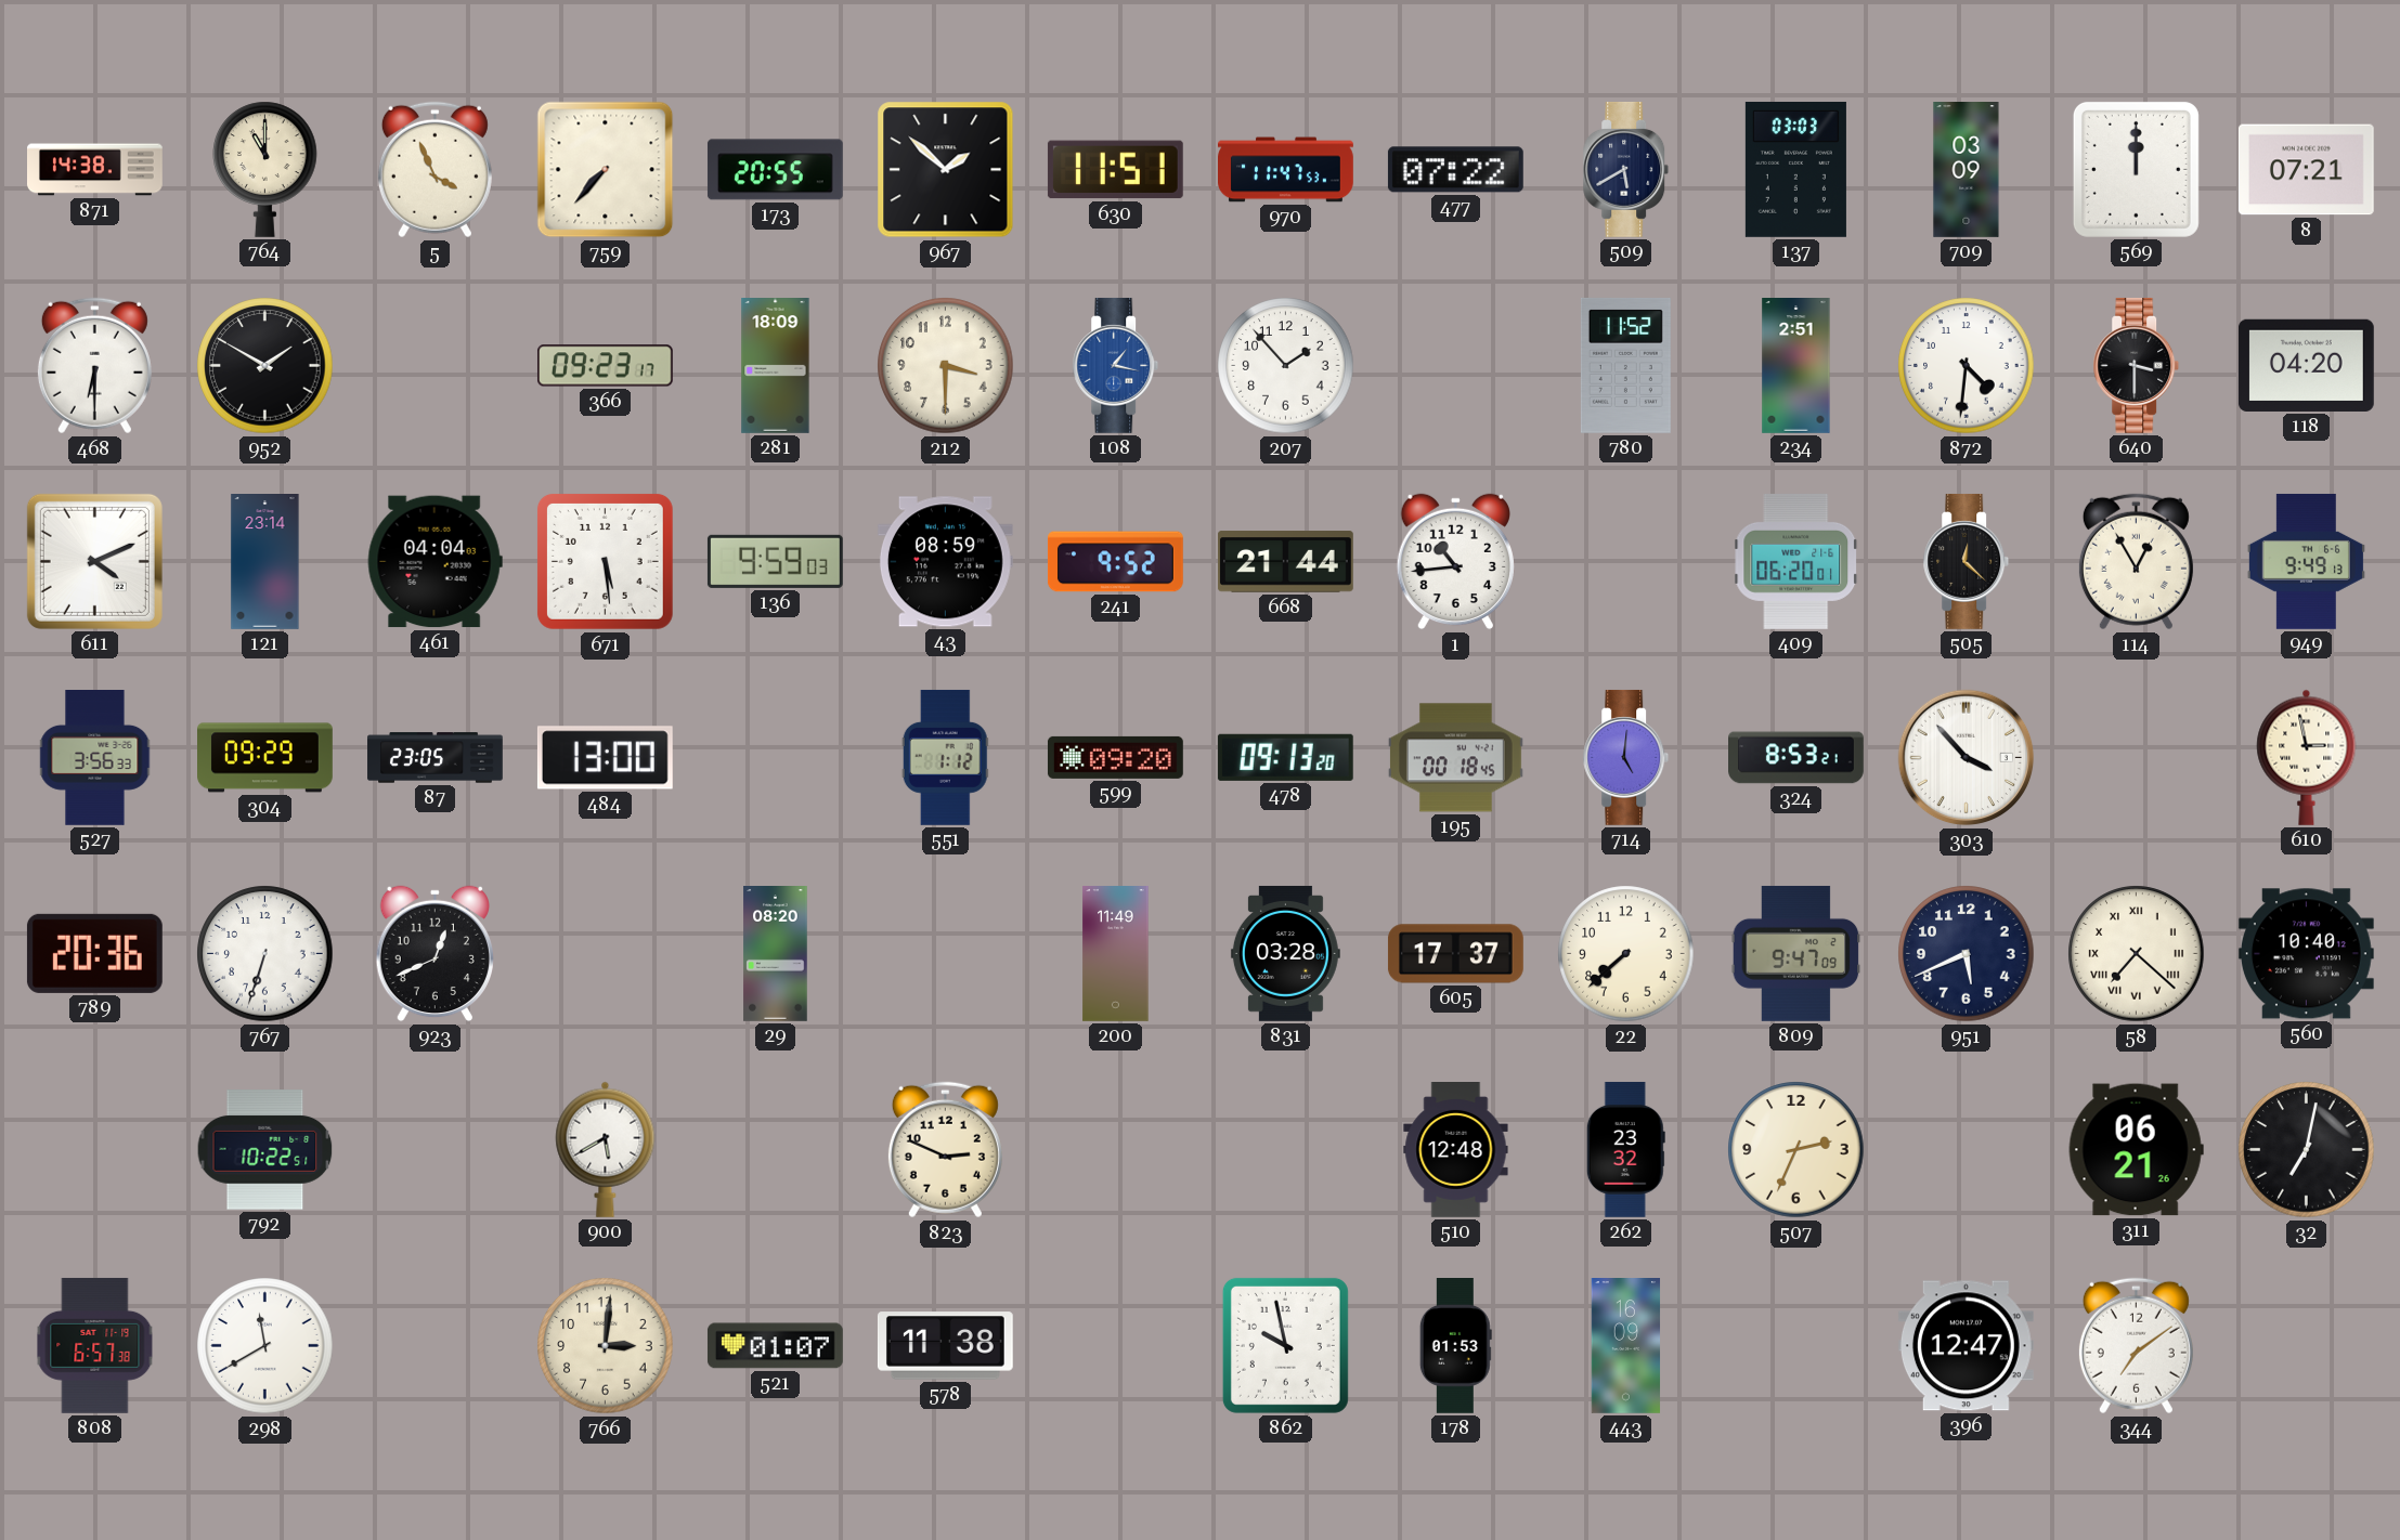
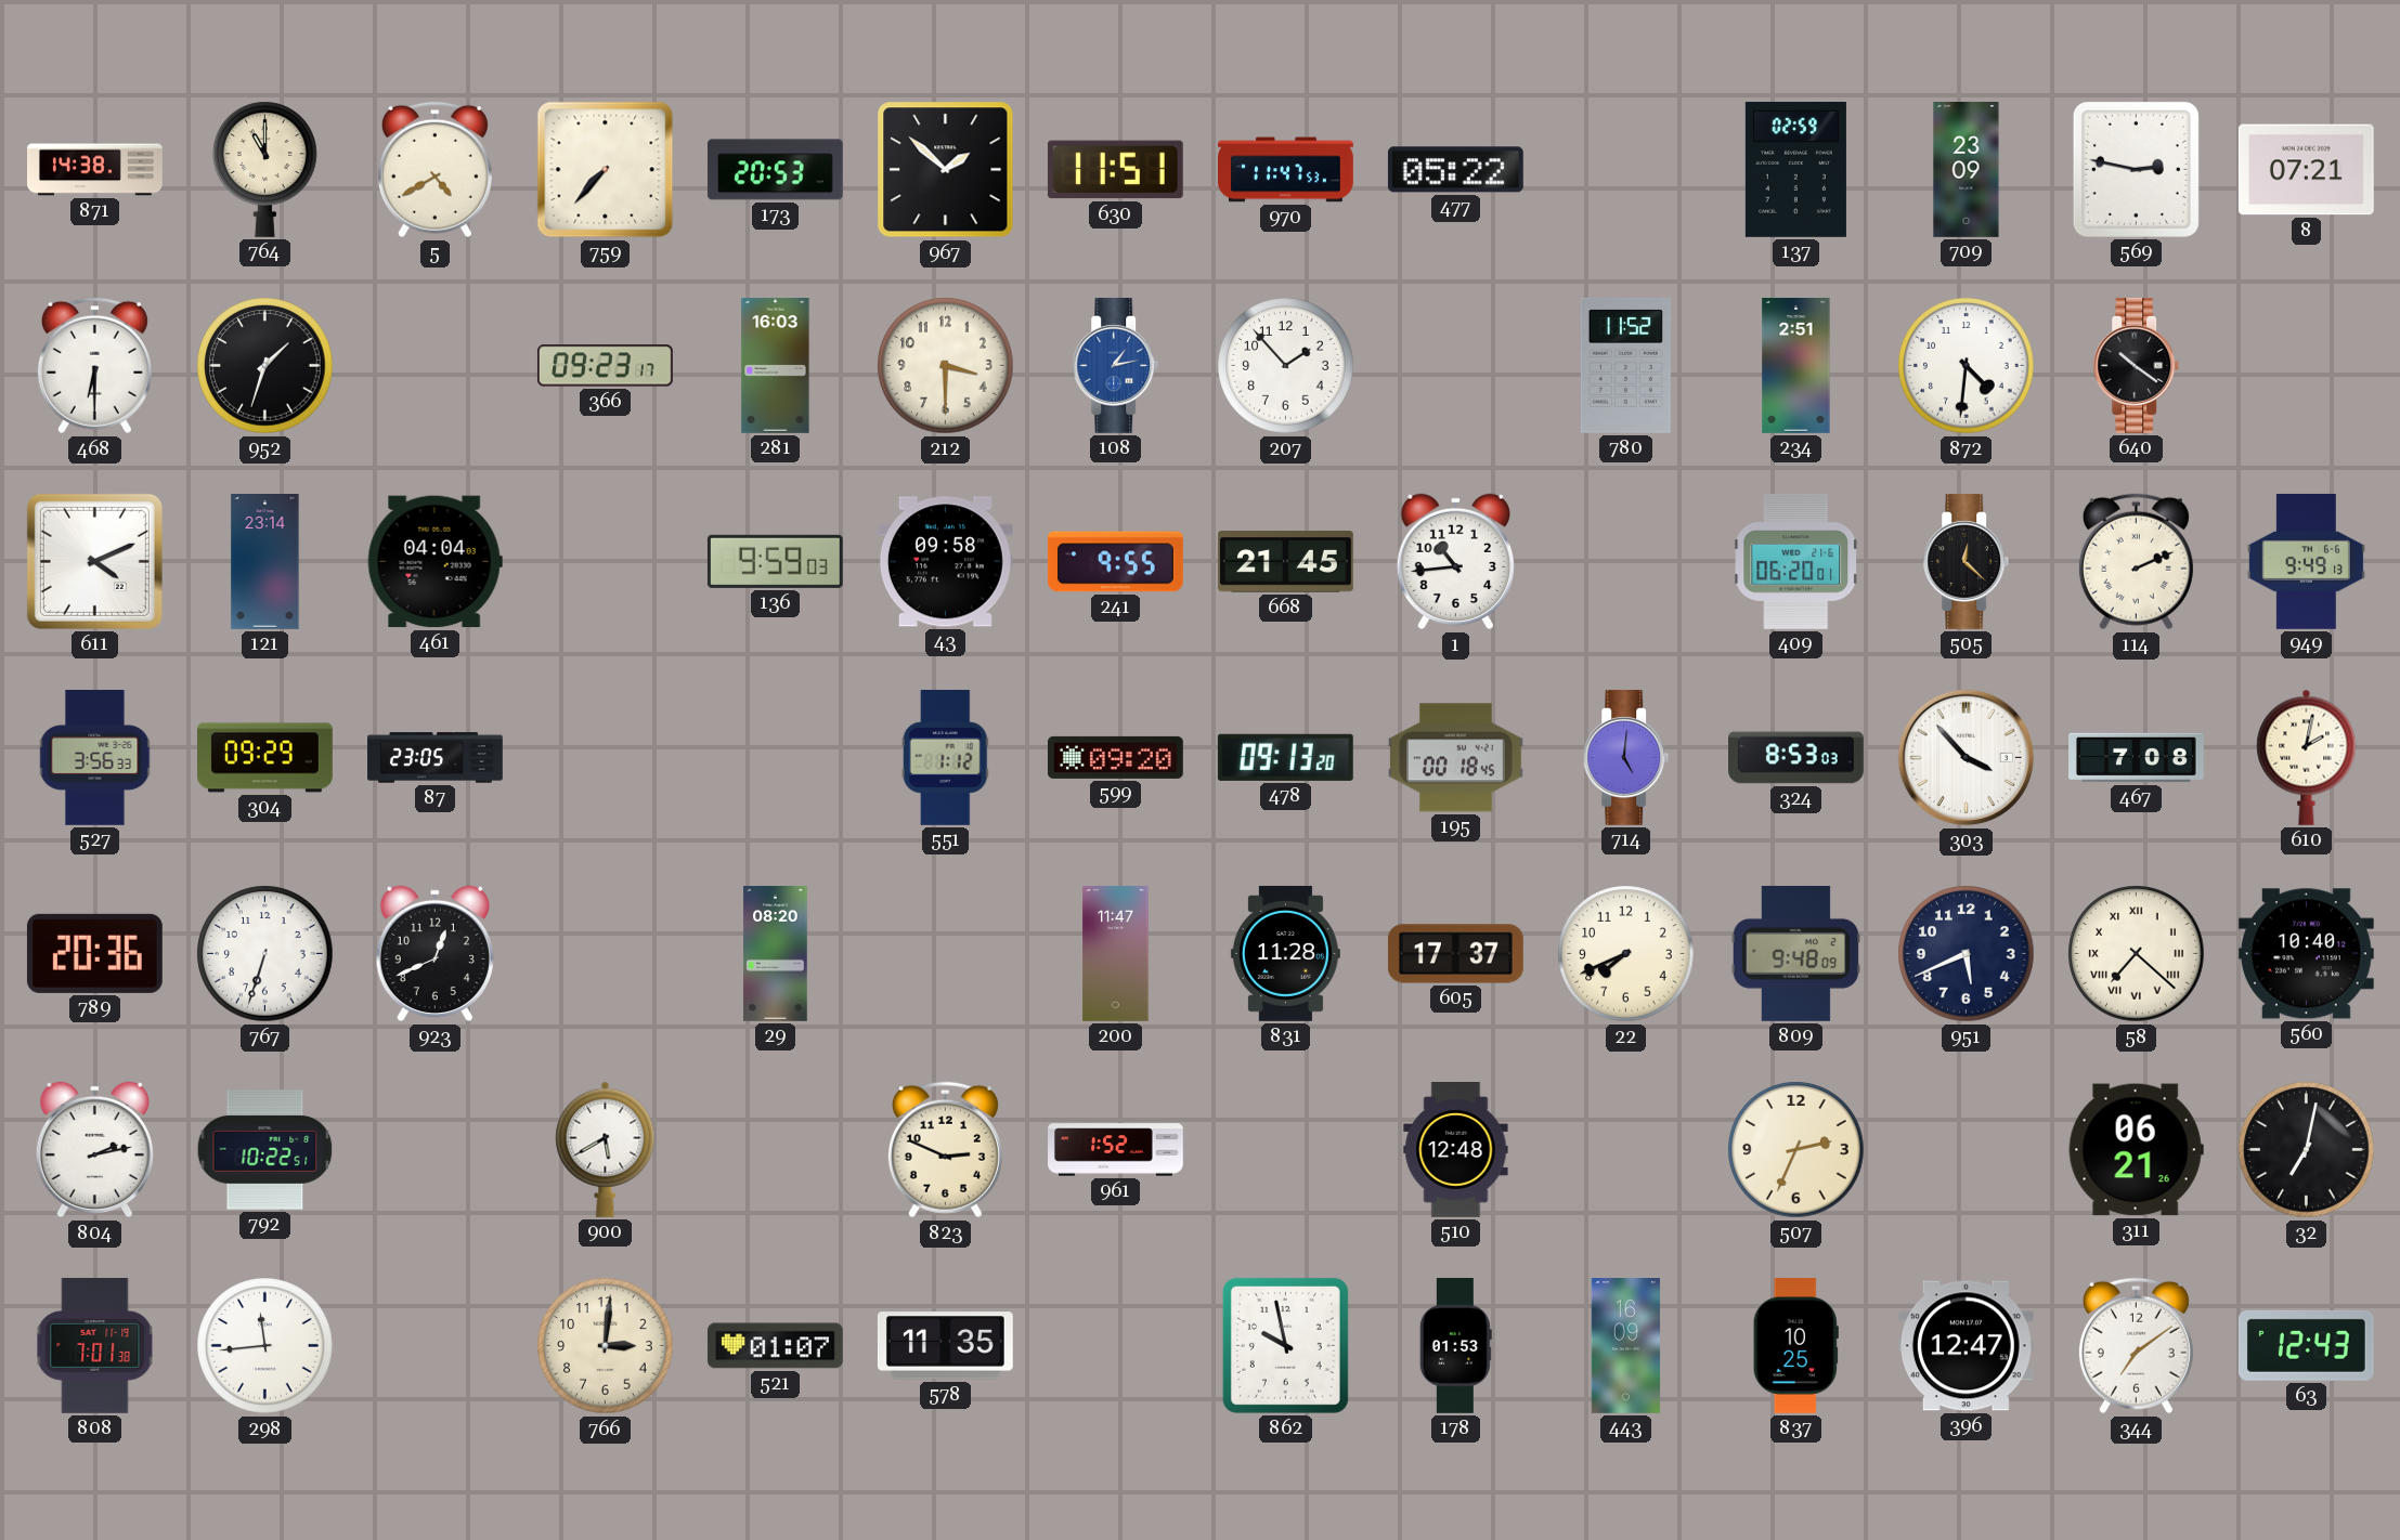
5: 3:56 -> 4:40 (434, 170)
173: 20:55 -> 20:53 (775, 170)
477: 07:22 -> 05:22 (1455, 170)
509: 5:40 -> none (1626, 169)
137: 03:03 -> 02:59 (1795, 169)
709: 03:09 -> 23:09 (1967, 170)
569: 12:00 -> 2:47 (2136, 169)
952: 1:50 -> 1:33 (265, 366)
281: 18:09 -> 16:03 (776, 366)
108: 1:17 -> 1:13 (1116, 365)
640: 3:30 -> 10:21 (2137, 365)
118: 04:20 -> none (2306, 365)
671: 5:29 -> none (605, 561)
43: 08:59 -> 09:58 (945, 562)
241: 9:52 -> 9:55 (1116, 562)
668: 21:44 -> 21:45 (1286, 562)
114: 12:55 -> 2:11 (2136, 562)
484: 13:00 -> none (605, 758)
324: 8:53:21 -> 8:53:03 (1796, 758)
467: none -> 7:08 (2137, 758)
610: 2:58 -> 2:02 (2307, 757)
200: 11:49 -> 11:47 (1116, 954)
831: 03:28 -> 11:28 (1285, 953)
22: 7:38 -> 7:41 (1626, 954)
809: 9:47 -> 9:48 (1796, 953)
804: none -> 2:13 (94, 1150)
961: none -> 1:52 (1116, 1150)
262: 23:32 -> none (1625, 1149)
808: 6:57 -> 7:01 (95, 1345)
298: 11:40 -> 11:44 (265, 1346)
578: 11:38 -> 11:35 (945, 1346)
837: none -> 10:25 (1795, 1345)
63: none -> 12:43 (2306, 1345)
